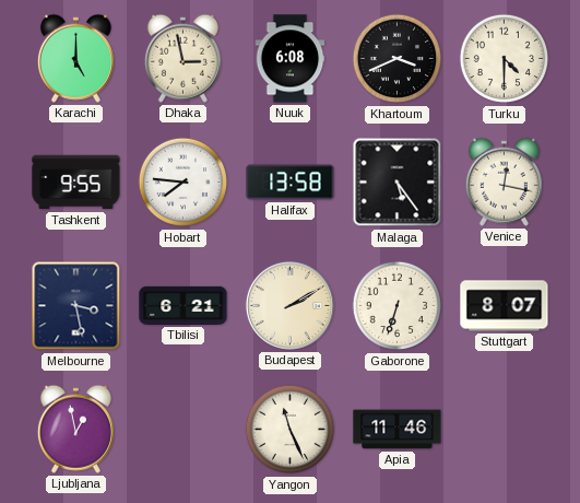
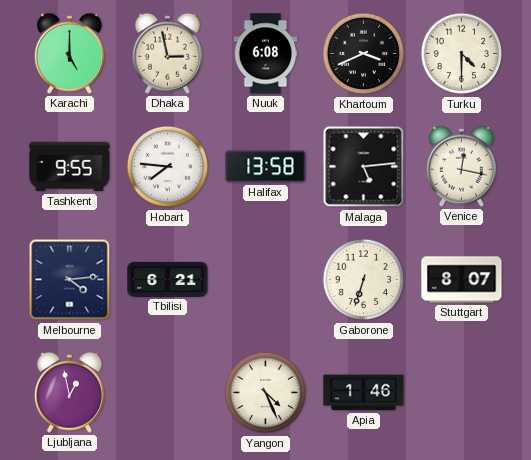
Malaga: 5:24 -> 5:14 (364, 167)
Melbourne: 3:28 -> 4:14 (70, 280)
Budapest: 2:10 -> none (289, 305)
Yangon: 11:26 -> 4:26 (266, 393)
Apia: 11:46 -> 1:46 (364, 393)
